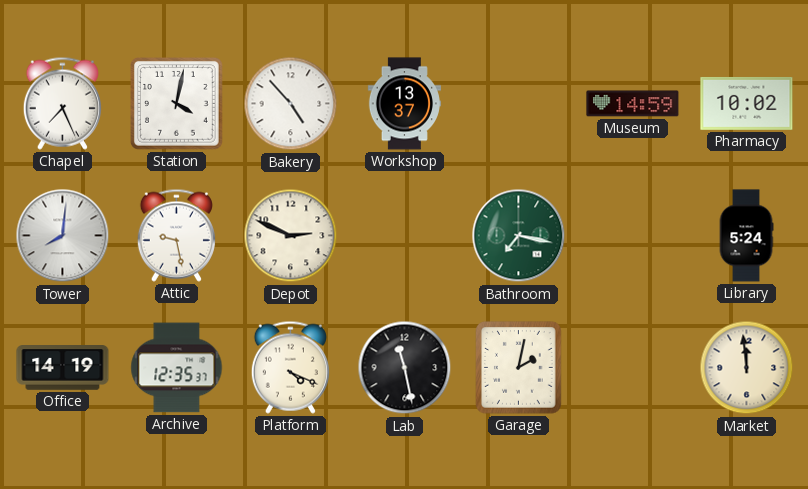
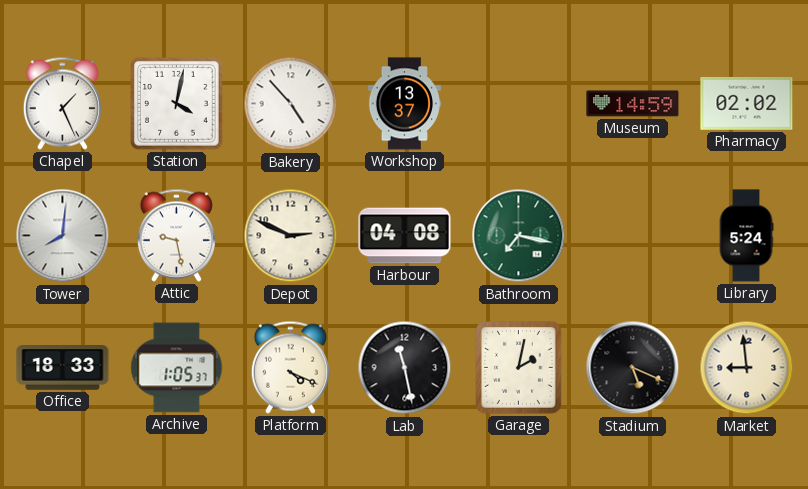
Chapel: 7:26 -> 1:26 (62, 103)
Pharmacy: 10:02 -> 02:02 (747, 103)
Harbour: none -> 04:08 (405, 236)
Office: 14:19 -> 18:33 (63, 368)
Archive: 12:35 -> 1:05 (177, 368)
Stadium: none -> 5:19 (633, 368)
Market: 11:59 -> 8:59 (747, 368)
